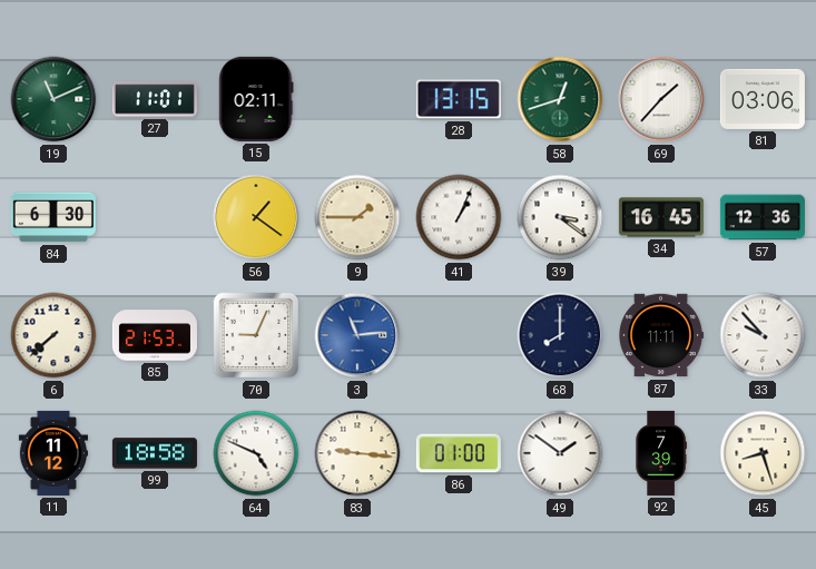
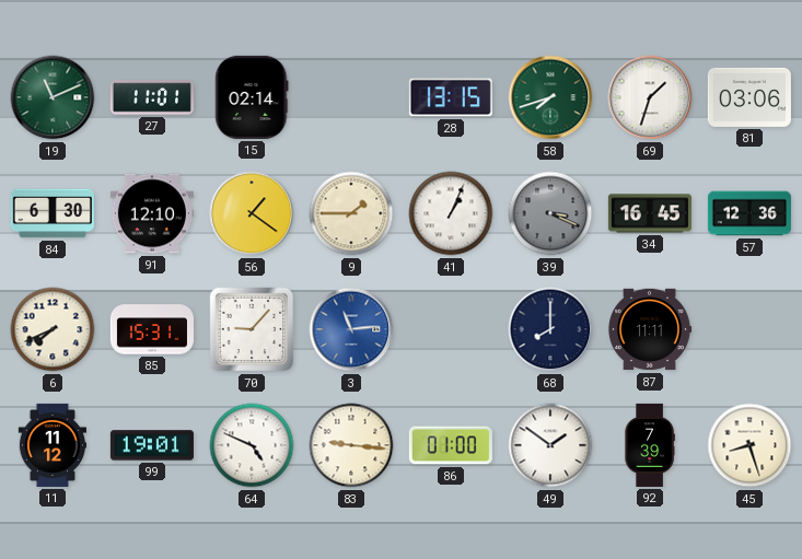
15: 02:11 -> 02:14 (252, 97)
58: 12:42 -> 7:42 (550, 97)
69: 1:37 -> 1:33 (650, 97)
91: none -> 12:10 (152, 213)
39: 3:21 -> 3:19 (550, 213)
39 dial: white -> grey (550, 213)
6: 7:38 -> 7:41 (53, 329)
85: 21:53 -> 15:31 (152, 329)
70: 9:04 -> 9:07 (252, 329)
33: 9:53 -> none (763, 335)
99: 18:58 -> 19:01 (152, 445)
